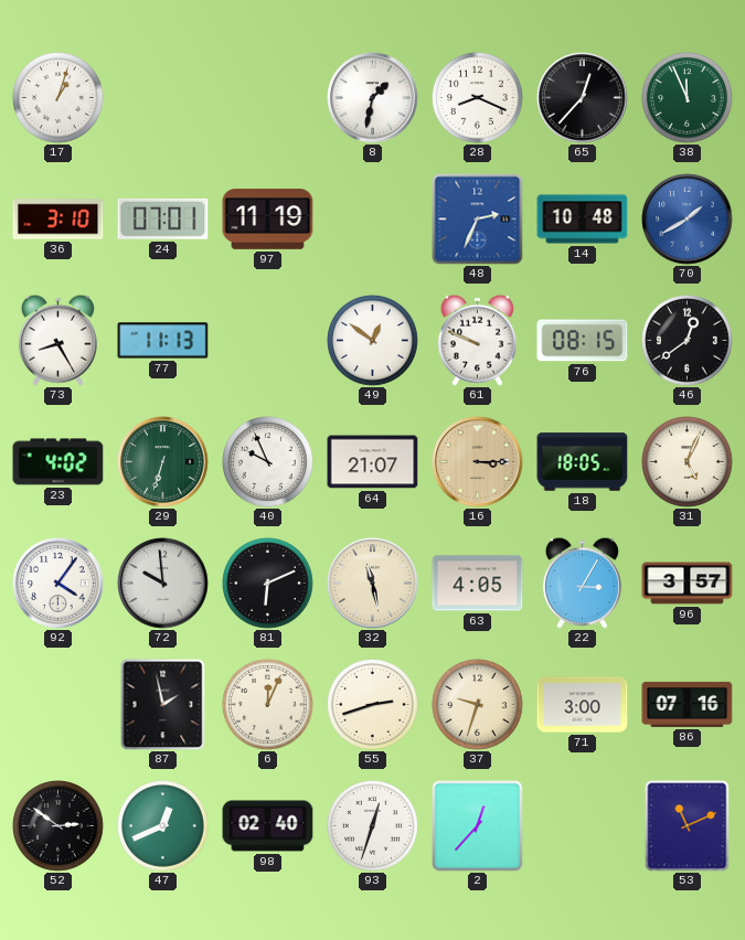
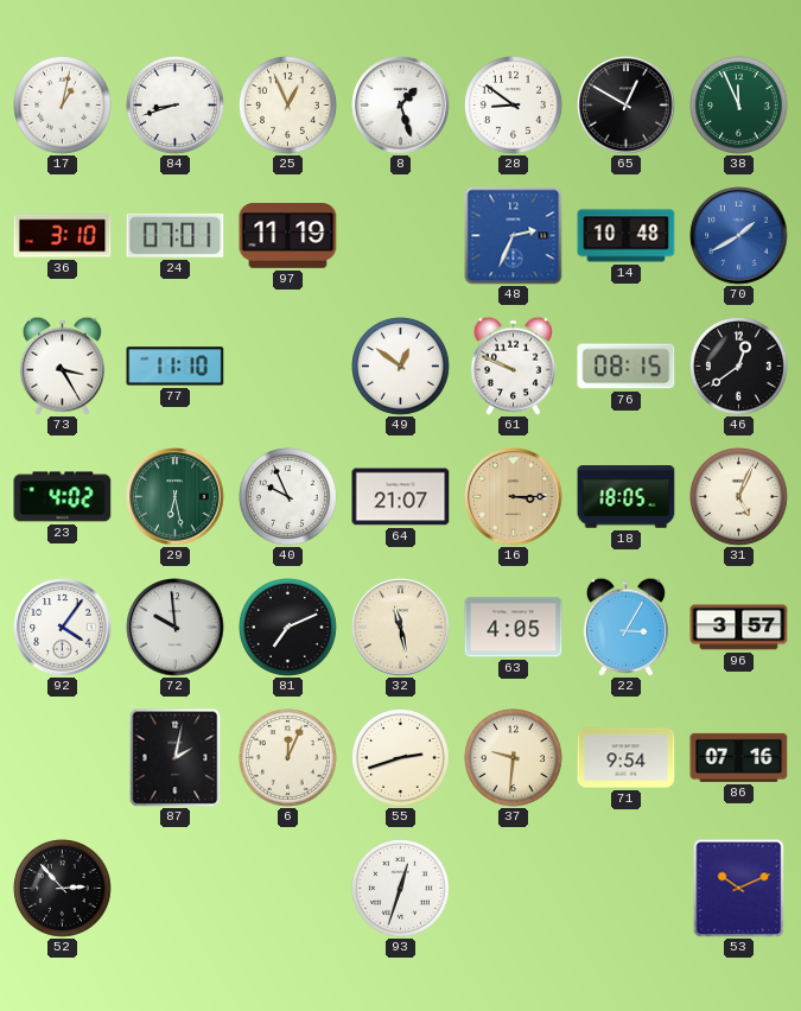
17: 1:03 -> 1:02 (63, 106)
84: none -> 8:42 (176, 106)
25: none -> 12:56 (288, 106)
8: 1:32 -> 1:27 (401, 106)
28: 8:19 -> 8:51 (514, 106)
65: 12:37 -> 12:50 (627, 106)
73: 8:25 -> 3:25 (62, 365)
77: 11:13 -> 11:10 (176, 367)
29: 6:33 -> 6:28 (176, 497)
81: 6:11 -> 7:11 (288, 628)
87: 1:58 -> 2:02 (176, 757)
37: 9:33 -> 9:31 (514, 758)
71: 3:00 -> 9:54 (627, 758)
52: 2:51 -> 2:53 (63, 889)
47: 12:41 -> none (163, 826)
98: 02:40 -> none (268, 826)
2: 12:37 -> none (478, 826)
53: 11:11 -> 10:11 (739, 888)
